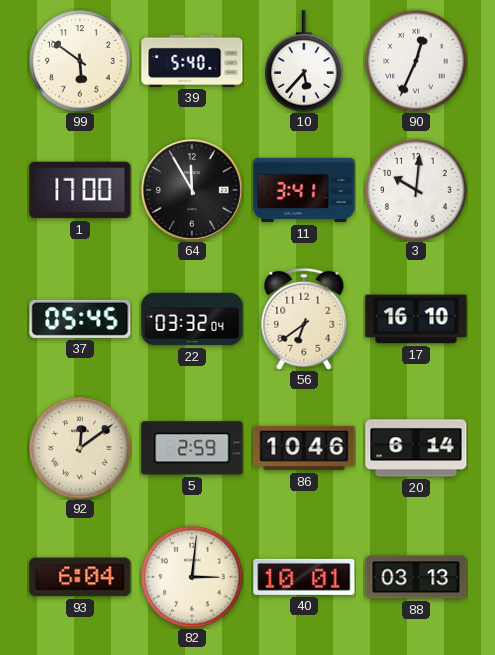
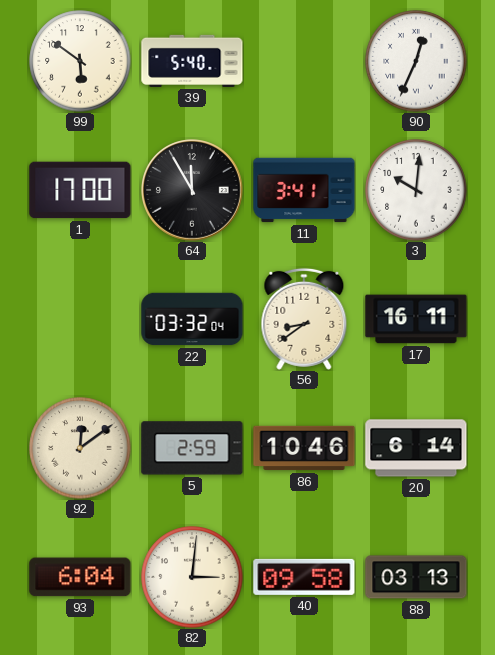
10: 5:37 -> none (304, 61)
37: 05:45 -> none (80, 319)
56: 6:39 -> 8:39 (304, 319)
17: 16:10 -> 16:11 (416, 319)
40: 10:01 -> 09:58 (304, 577)
